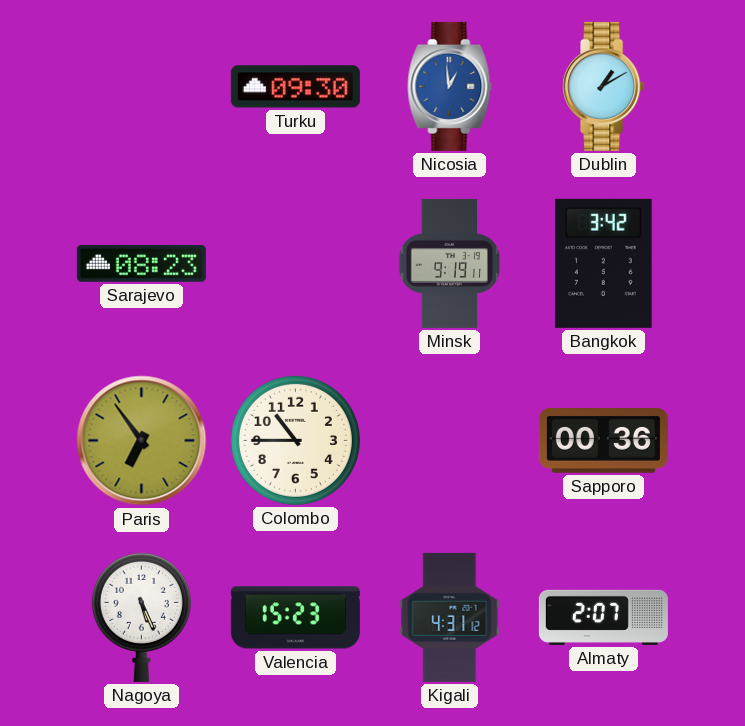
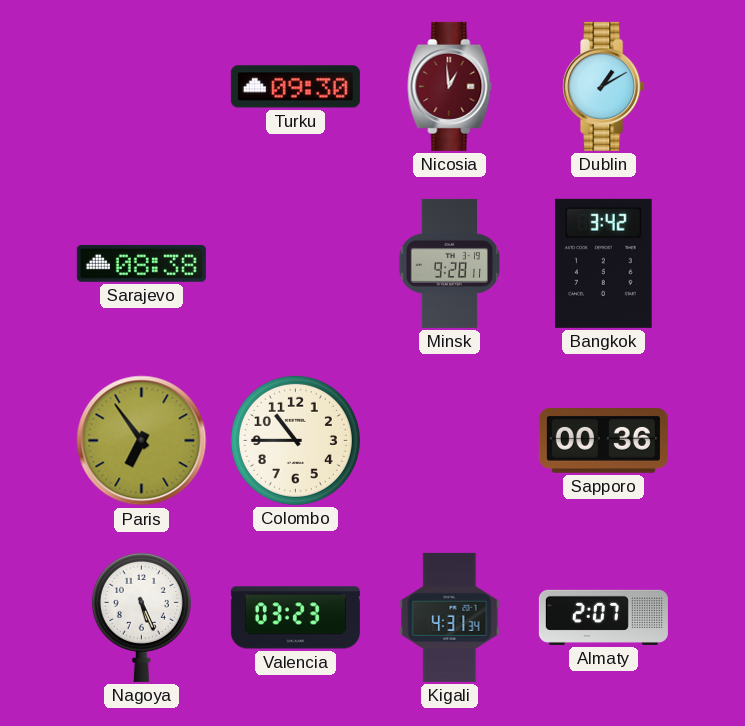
Nicosia dial: blue -> burgundy (450, 86)
Sarajevo: 08:23 -> 08:38 (141, 263)
Minsk: 9:19 -> 9:28 (449, 263)
Valencia: 15:23 -> 03:23 (295, 618)
Kigali: 4:31:12 -> 4:31:34 (450, 617)
